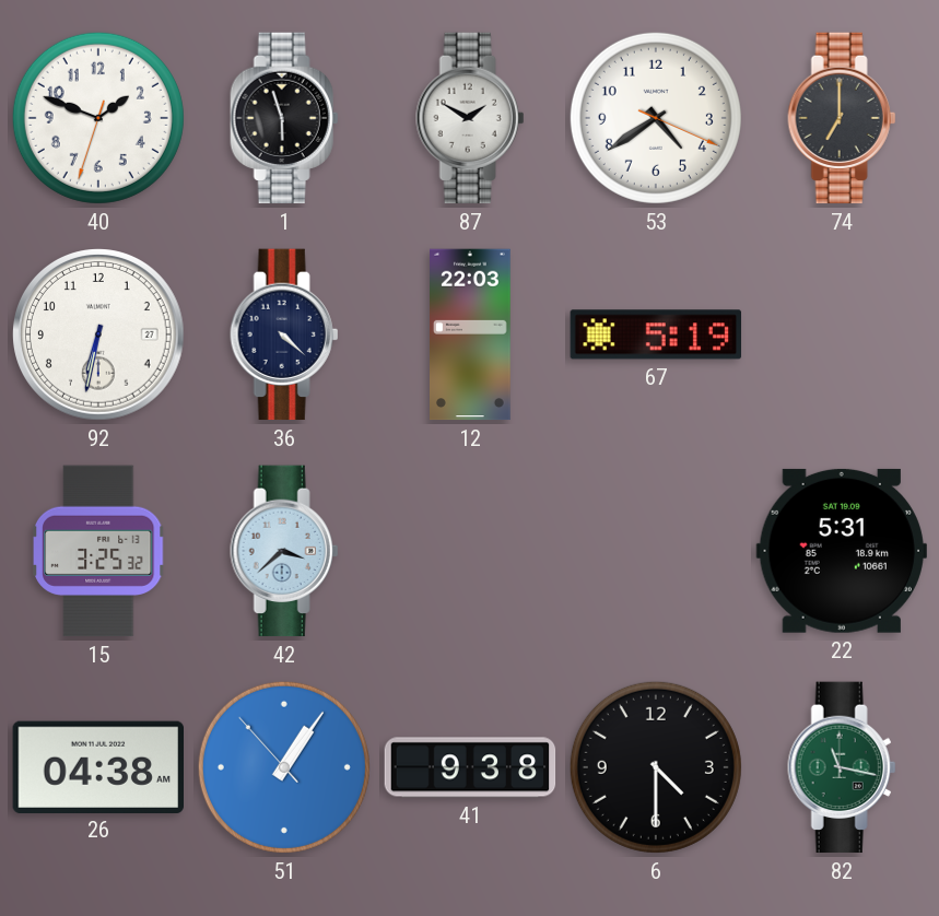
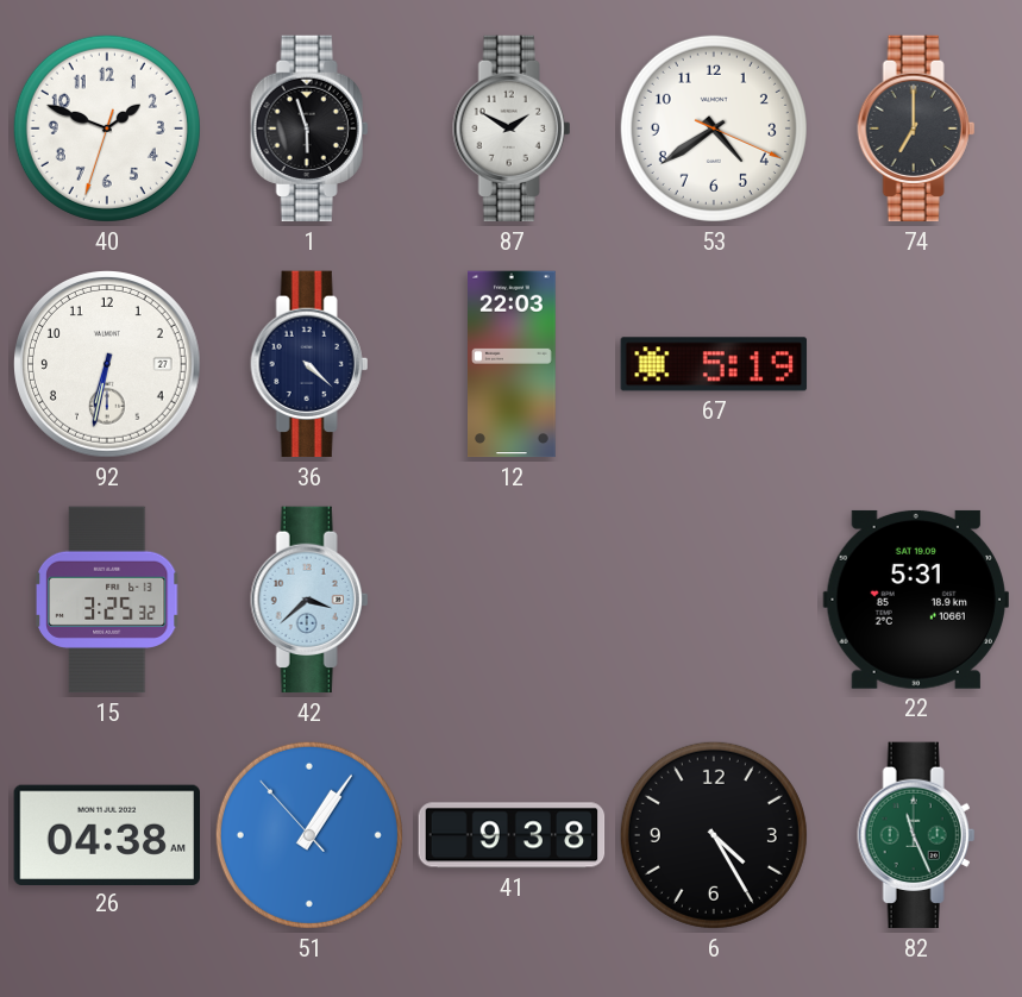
6: 4:30 -> 4:25 (714, 835)
82: 11:17 -> 11:26 (916, 835)
